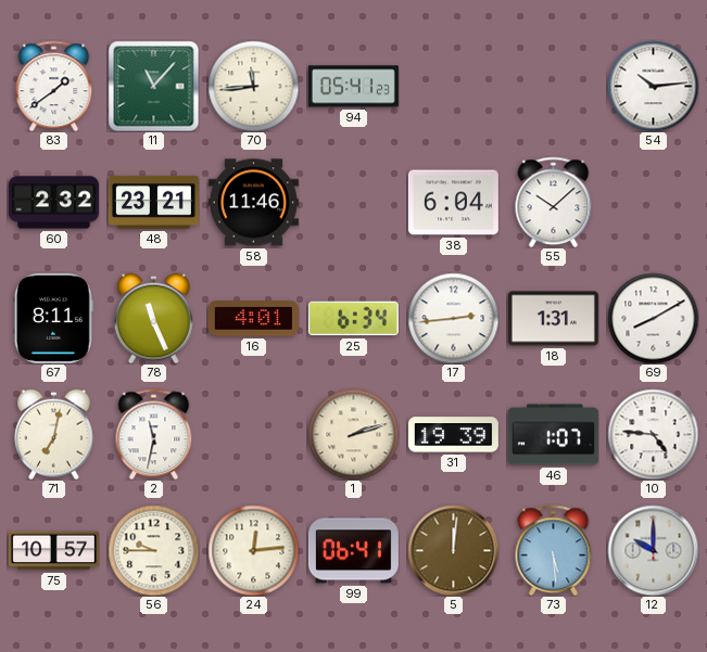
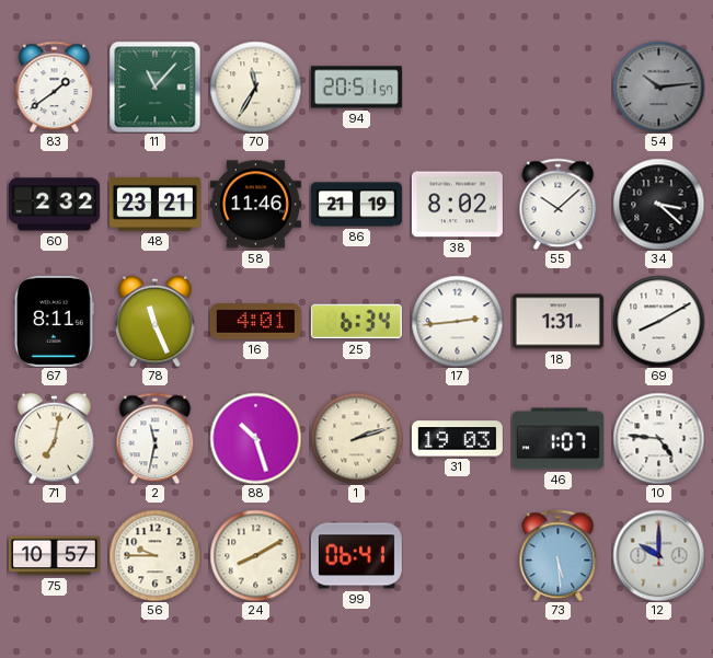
70: 11:44 -> 11:35 (255, 86)
94: 05:41 -> 20:51 (356, 88)
54 dial: white -> grey (658, 86)
86: none -> 21:19 (356, 205)
38: 6:04 -> 8:02 (457, 205)
34: none -> 3:22 (658, 204)
88: none -> 10:27 (255, 438)
31: 19:39 -> 19:03 (457, 439)
24: 12:14 -> 8:10 (255, 555)
5: 12:01 -> none (453, 550)
